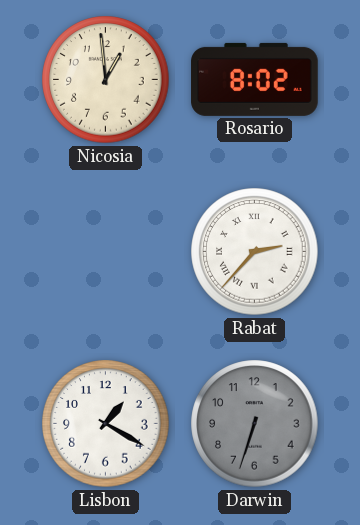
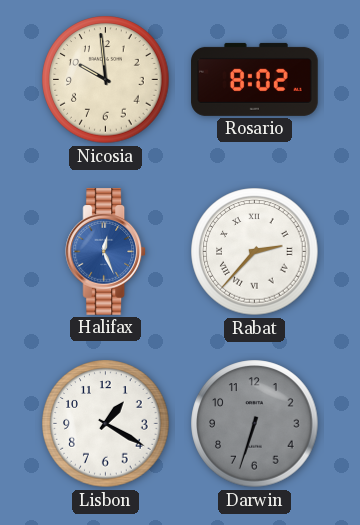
Nicosia: 12:59 -> 9:59 (106, 80)
Halifax: none -> 12:26 (106, 252)
